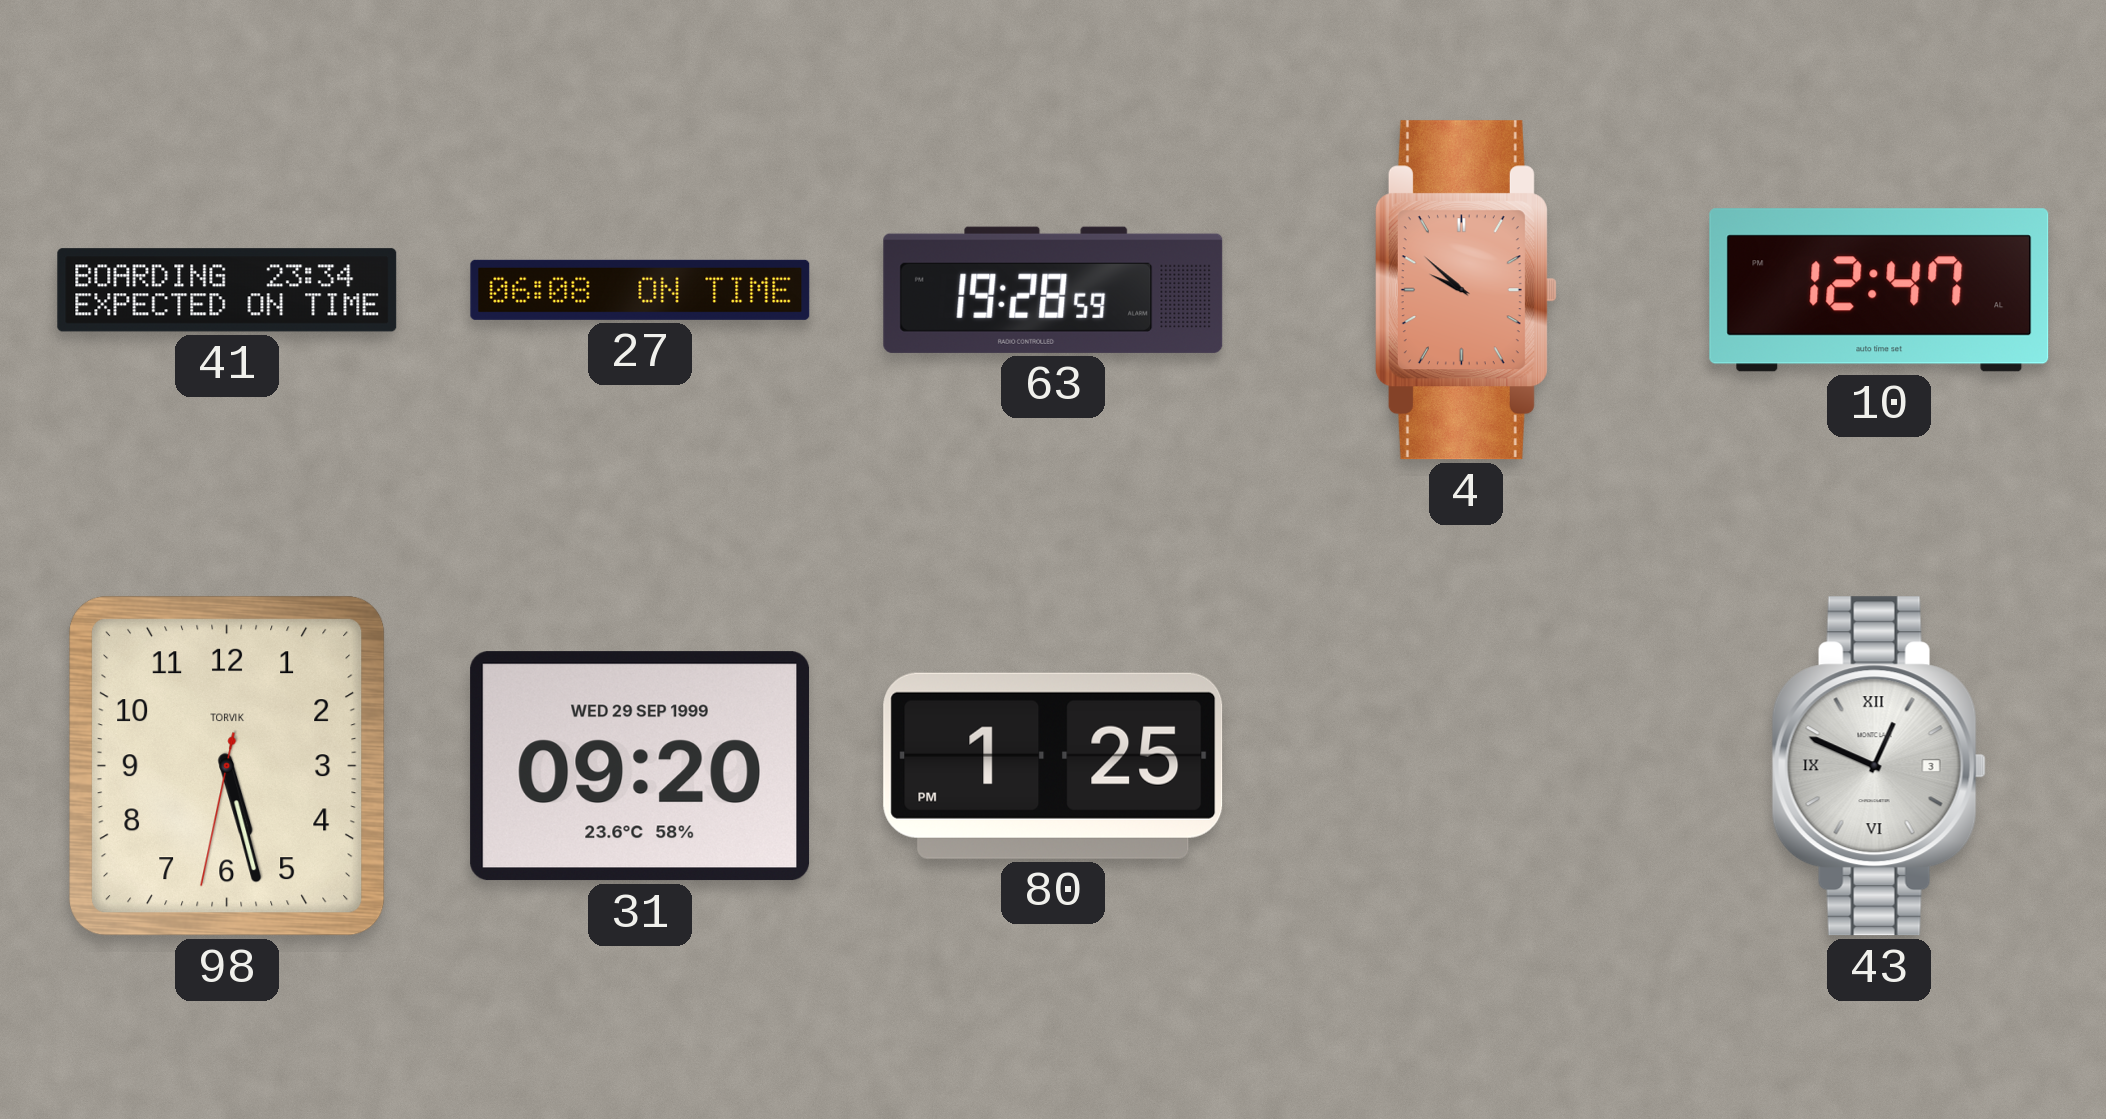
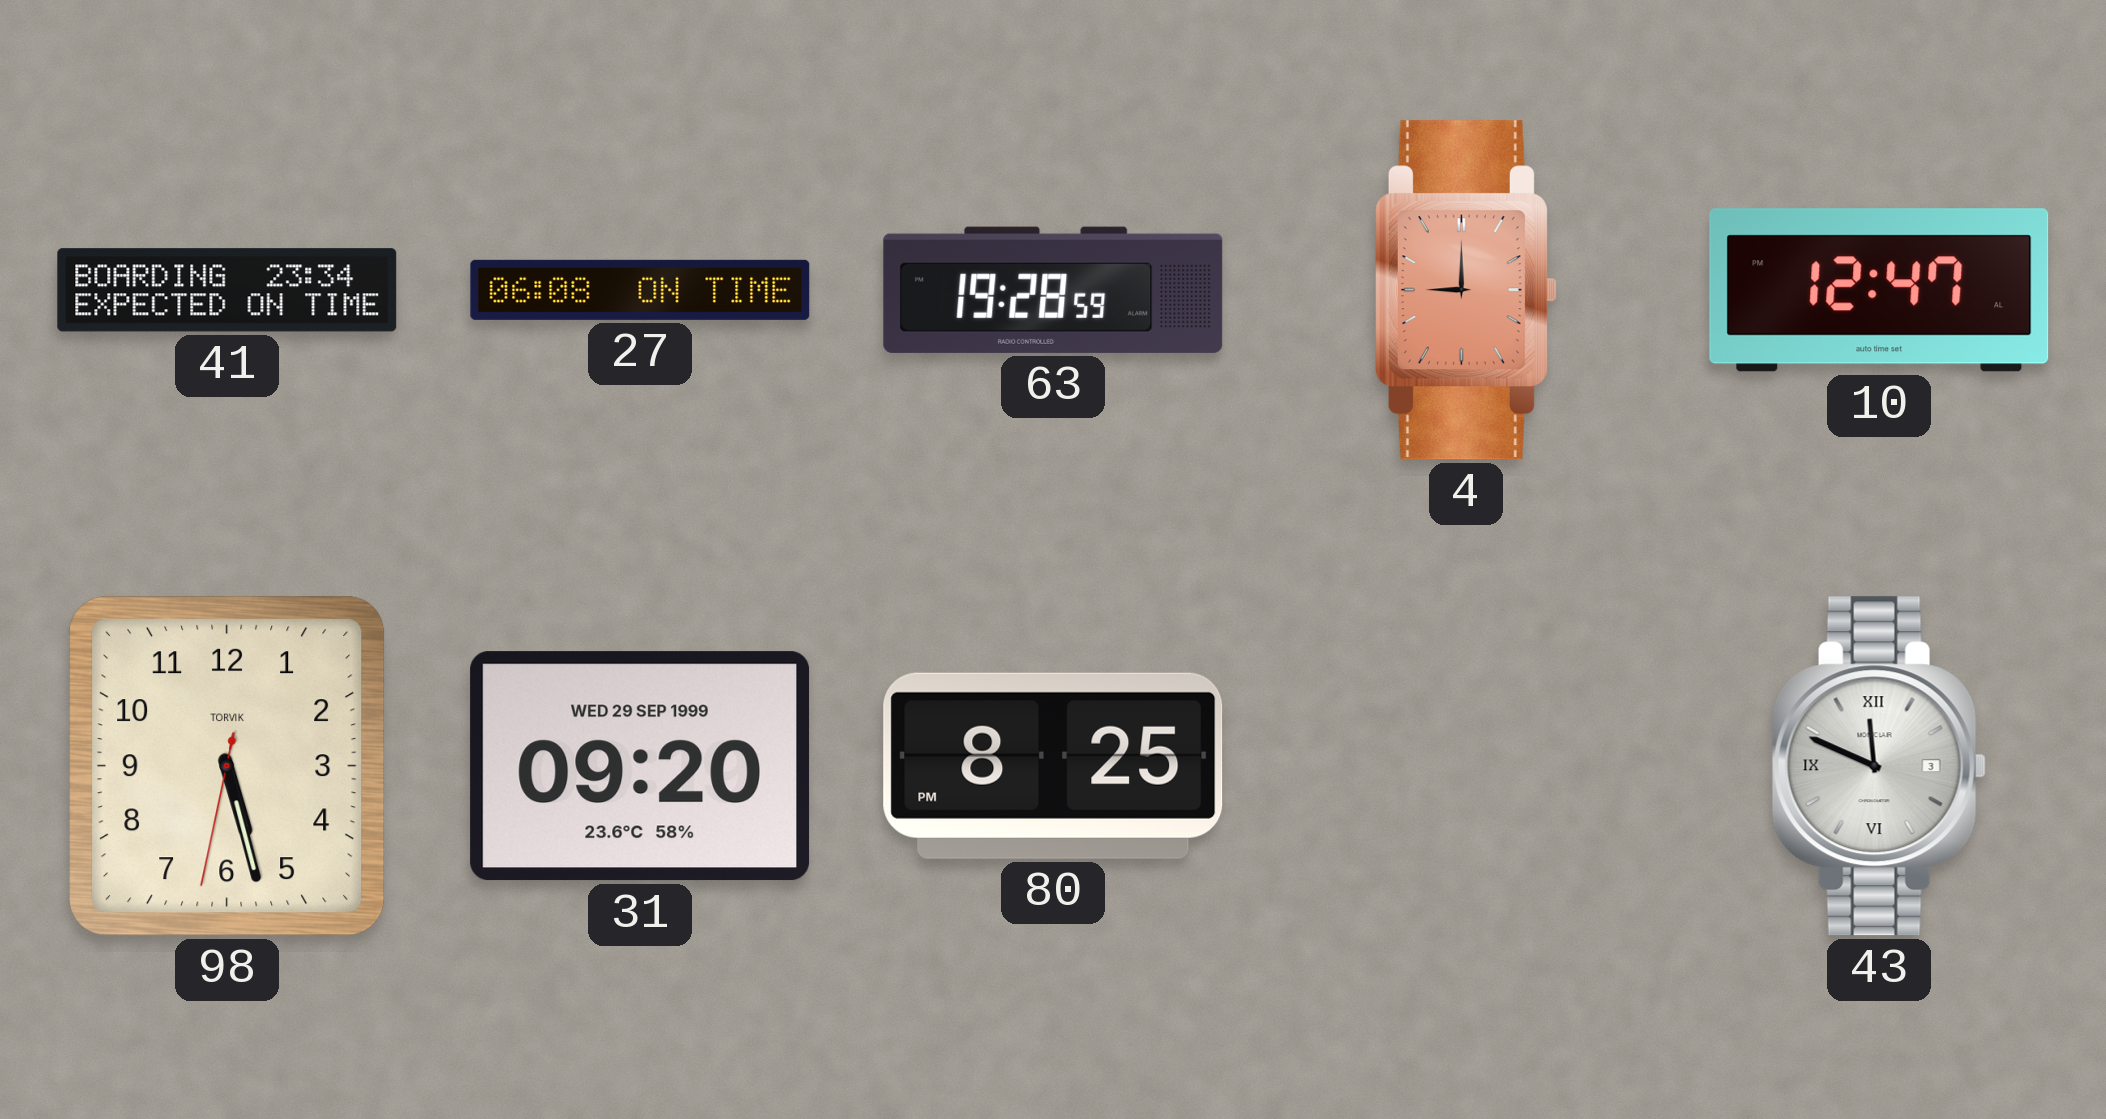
4: 9:52 -> 9:00 (1466, 290)
80: 1:25 -> 8:25 (1053, 766)
43: 12:49 -> 11:49 (1879, 766)
